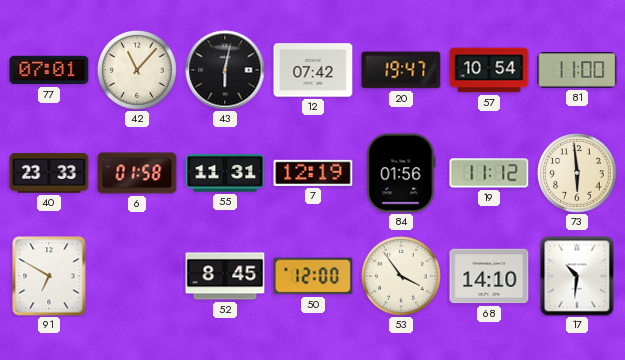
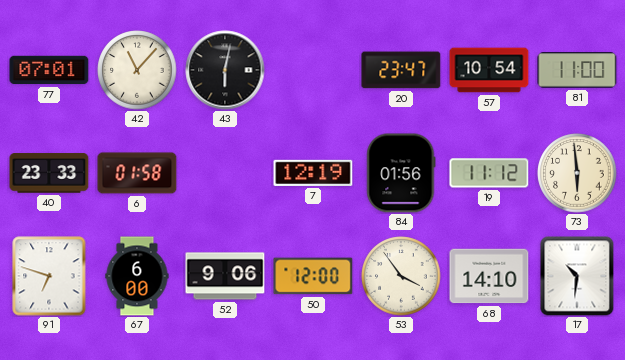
12: 07:42 -> none (313, 70)
20: 19:47 -> 23:47 (401, 70)
55: 11:31 -> none (225, 173)
91: 6:50 -> 6:48 (49, 276)
67: none -> 6:00 (137, 276)
52: 8:45 -> 9:06 (225, 276)
